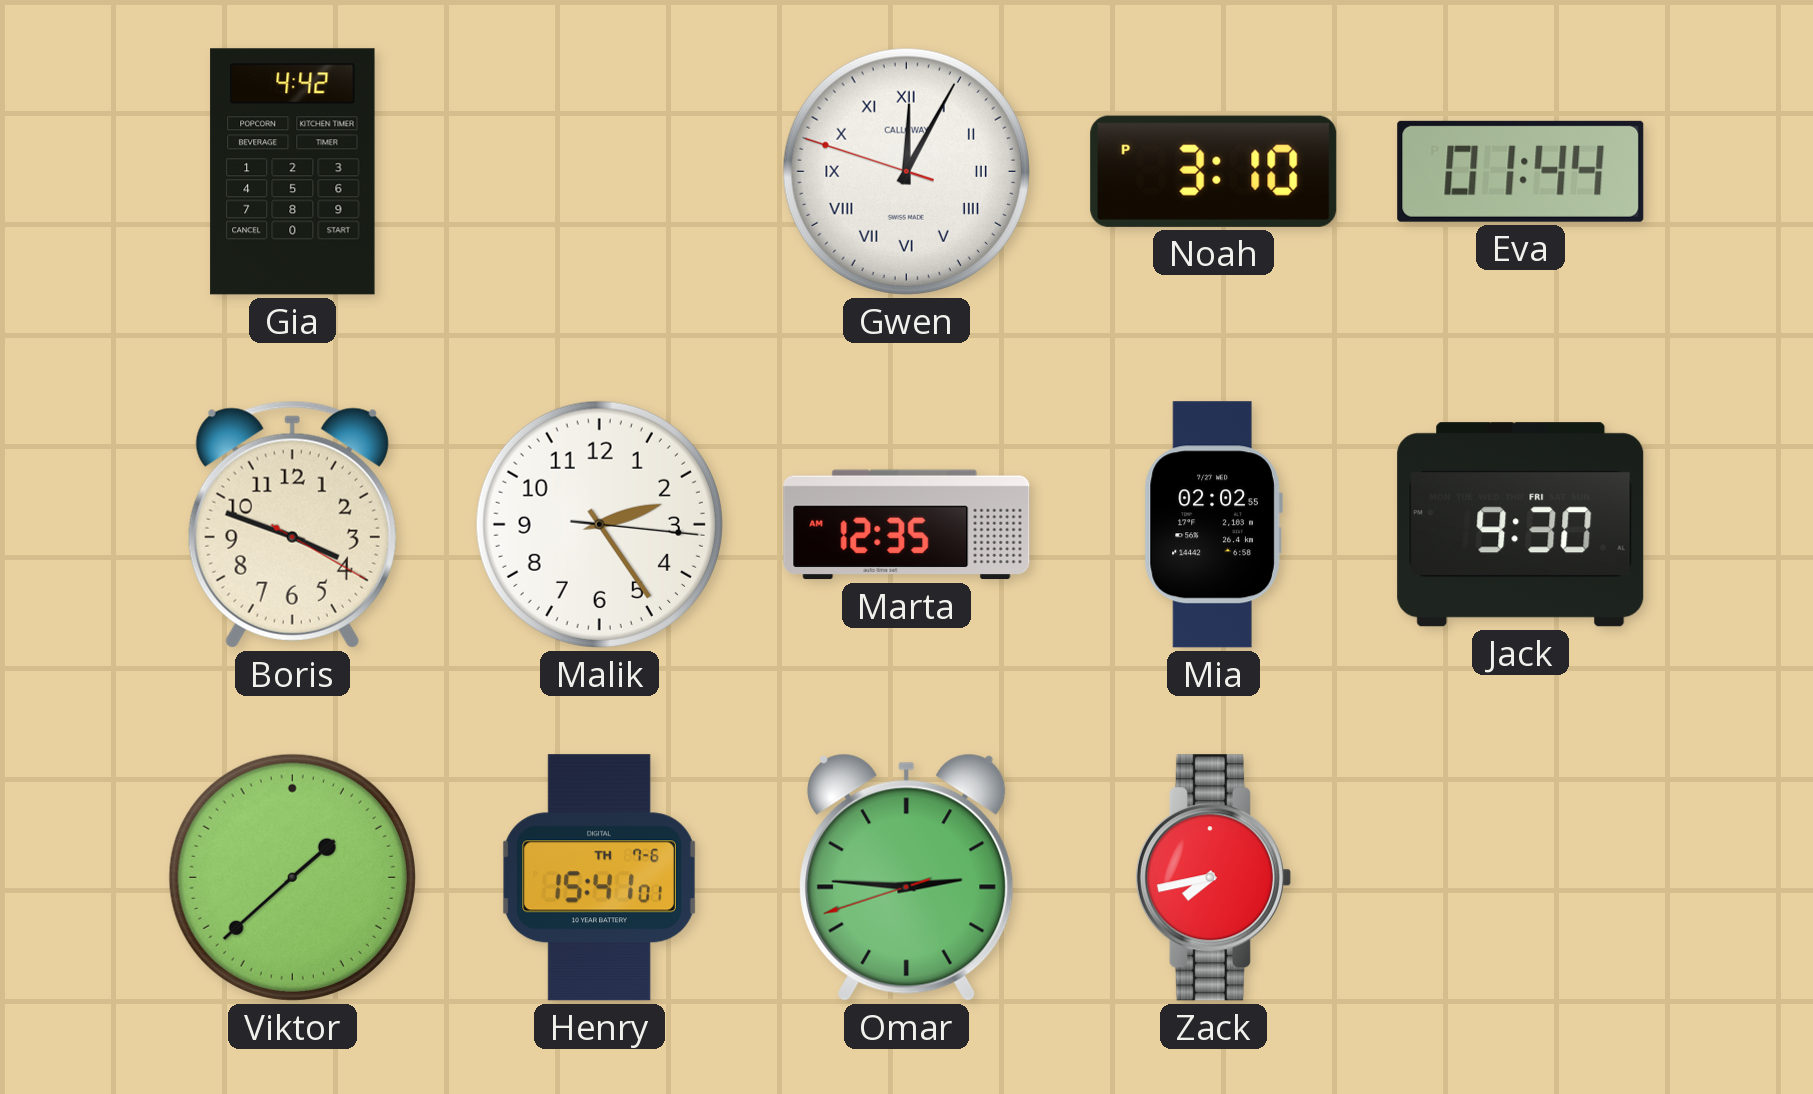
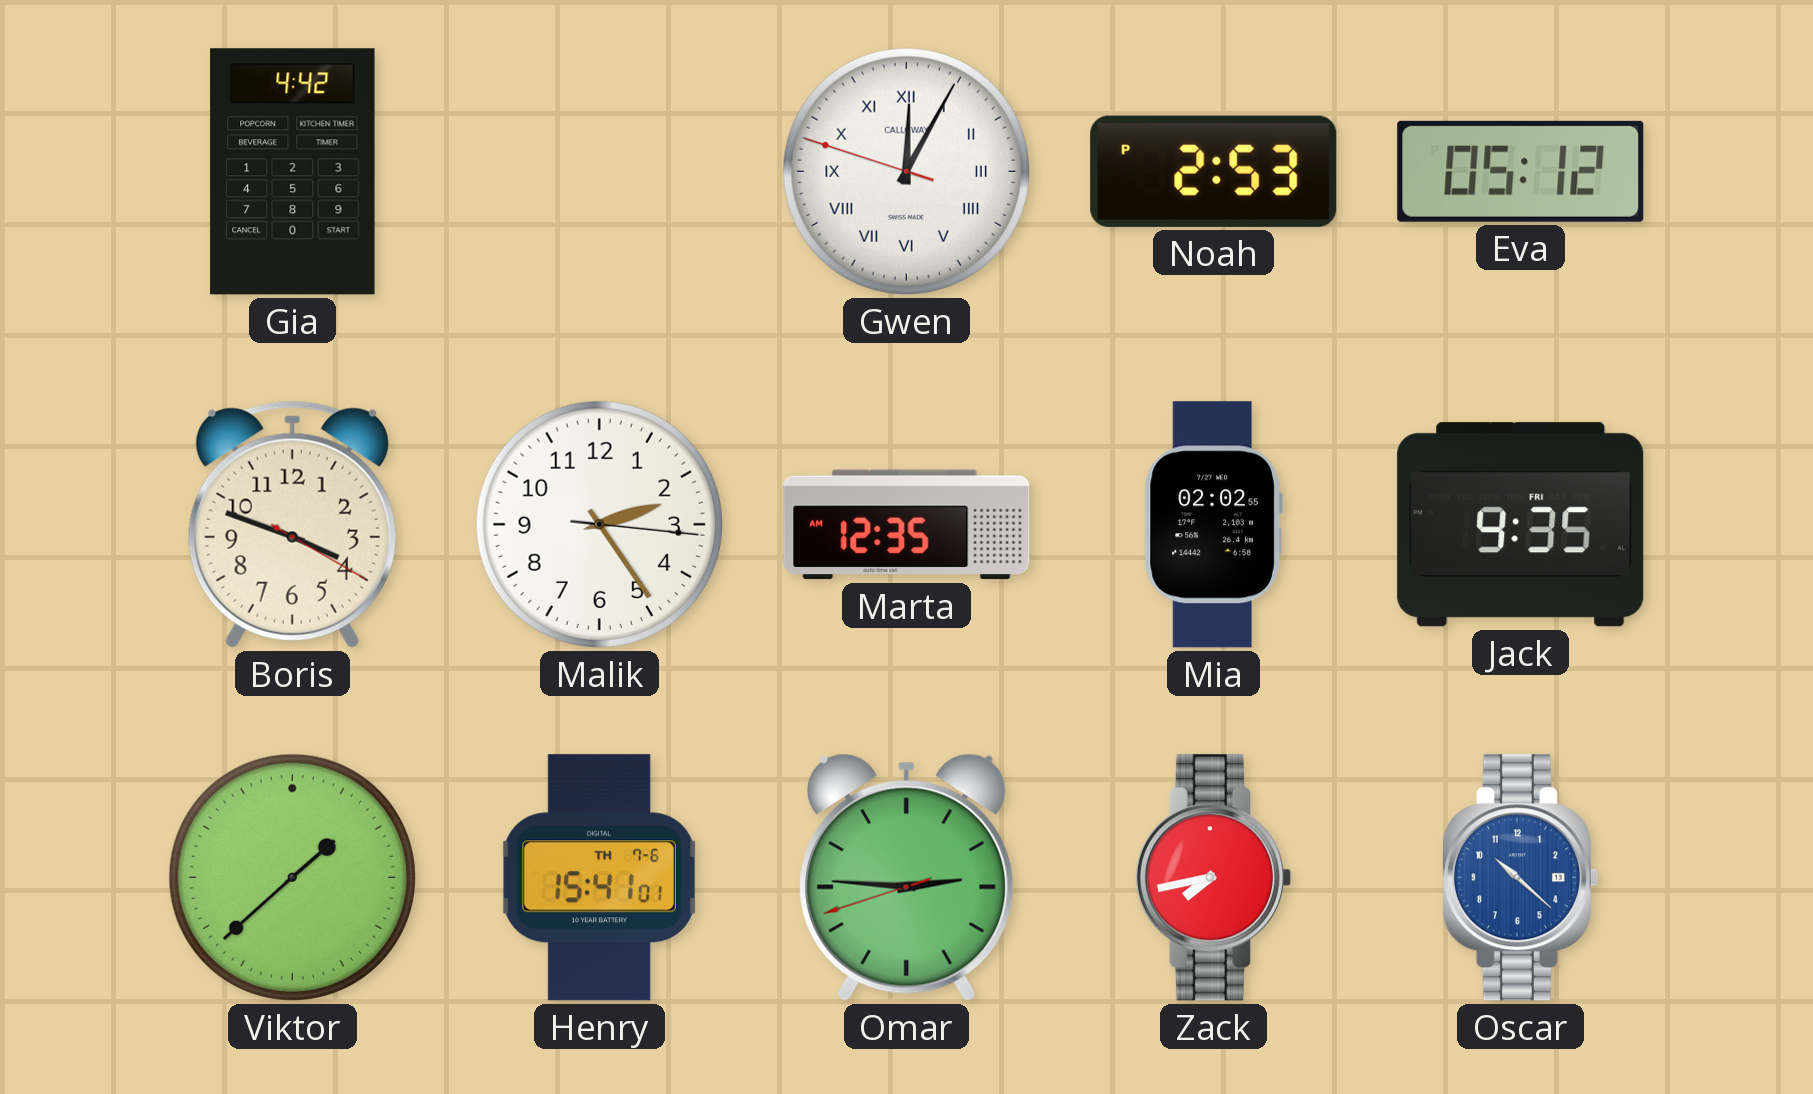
Noah: 3:10 -> 2:53 (1214, 171)
Eva: 01:44 -> 05:12 (1521, 171)
Jack: 9:30 -> 9:35 (1521, 525)
Oscar: none -> 10:22 (1520, 878)
